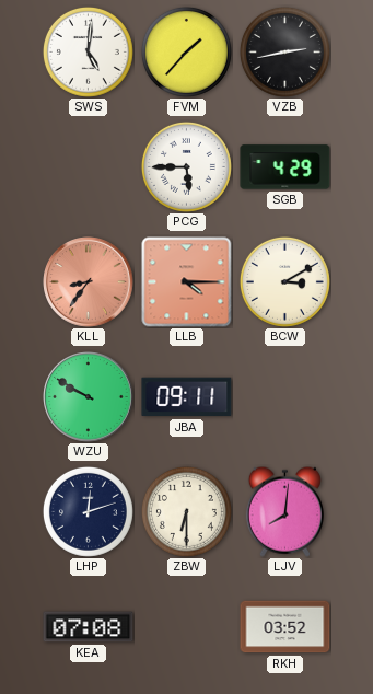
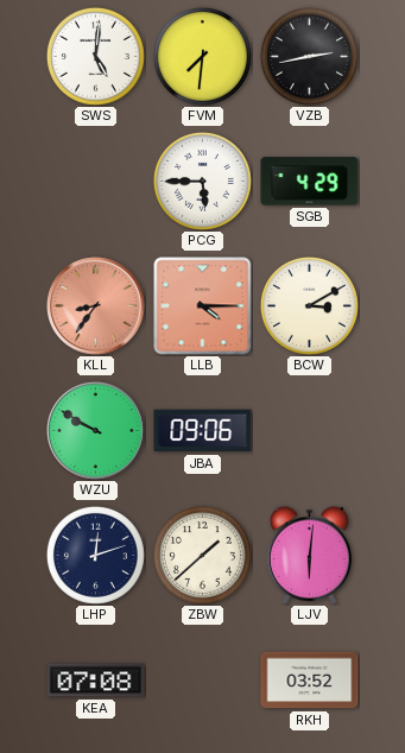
FVM: 1:37 -> 7:31 (202, 56)
JBA: 09:11 -> 09:06 (203, 431)
ZBW: 6:30 -> 1:38 (202, 555)
LJV: 8:01 -> 6:01 (309, 555)
